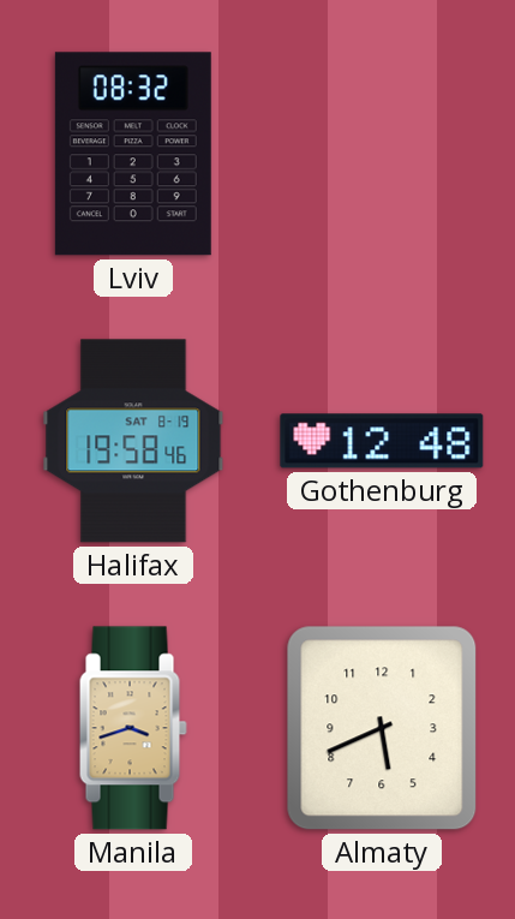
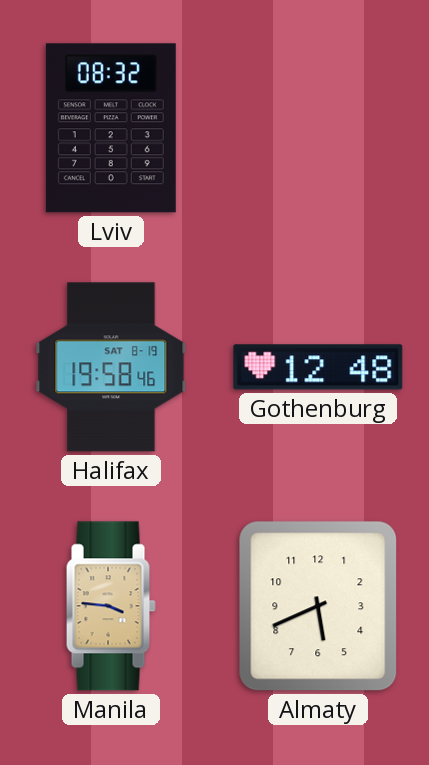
Manila: 3:42 -> 3:46 (111, 606)
